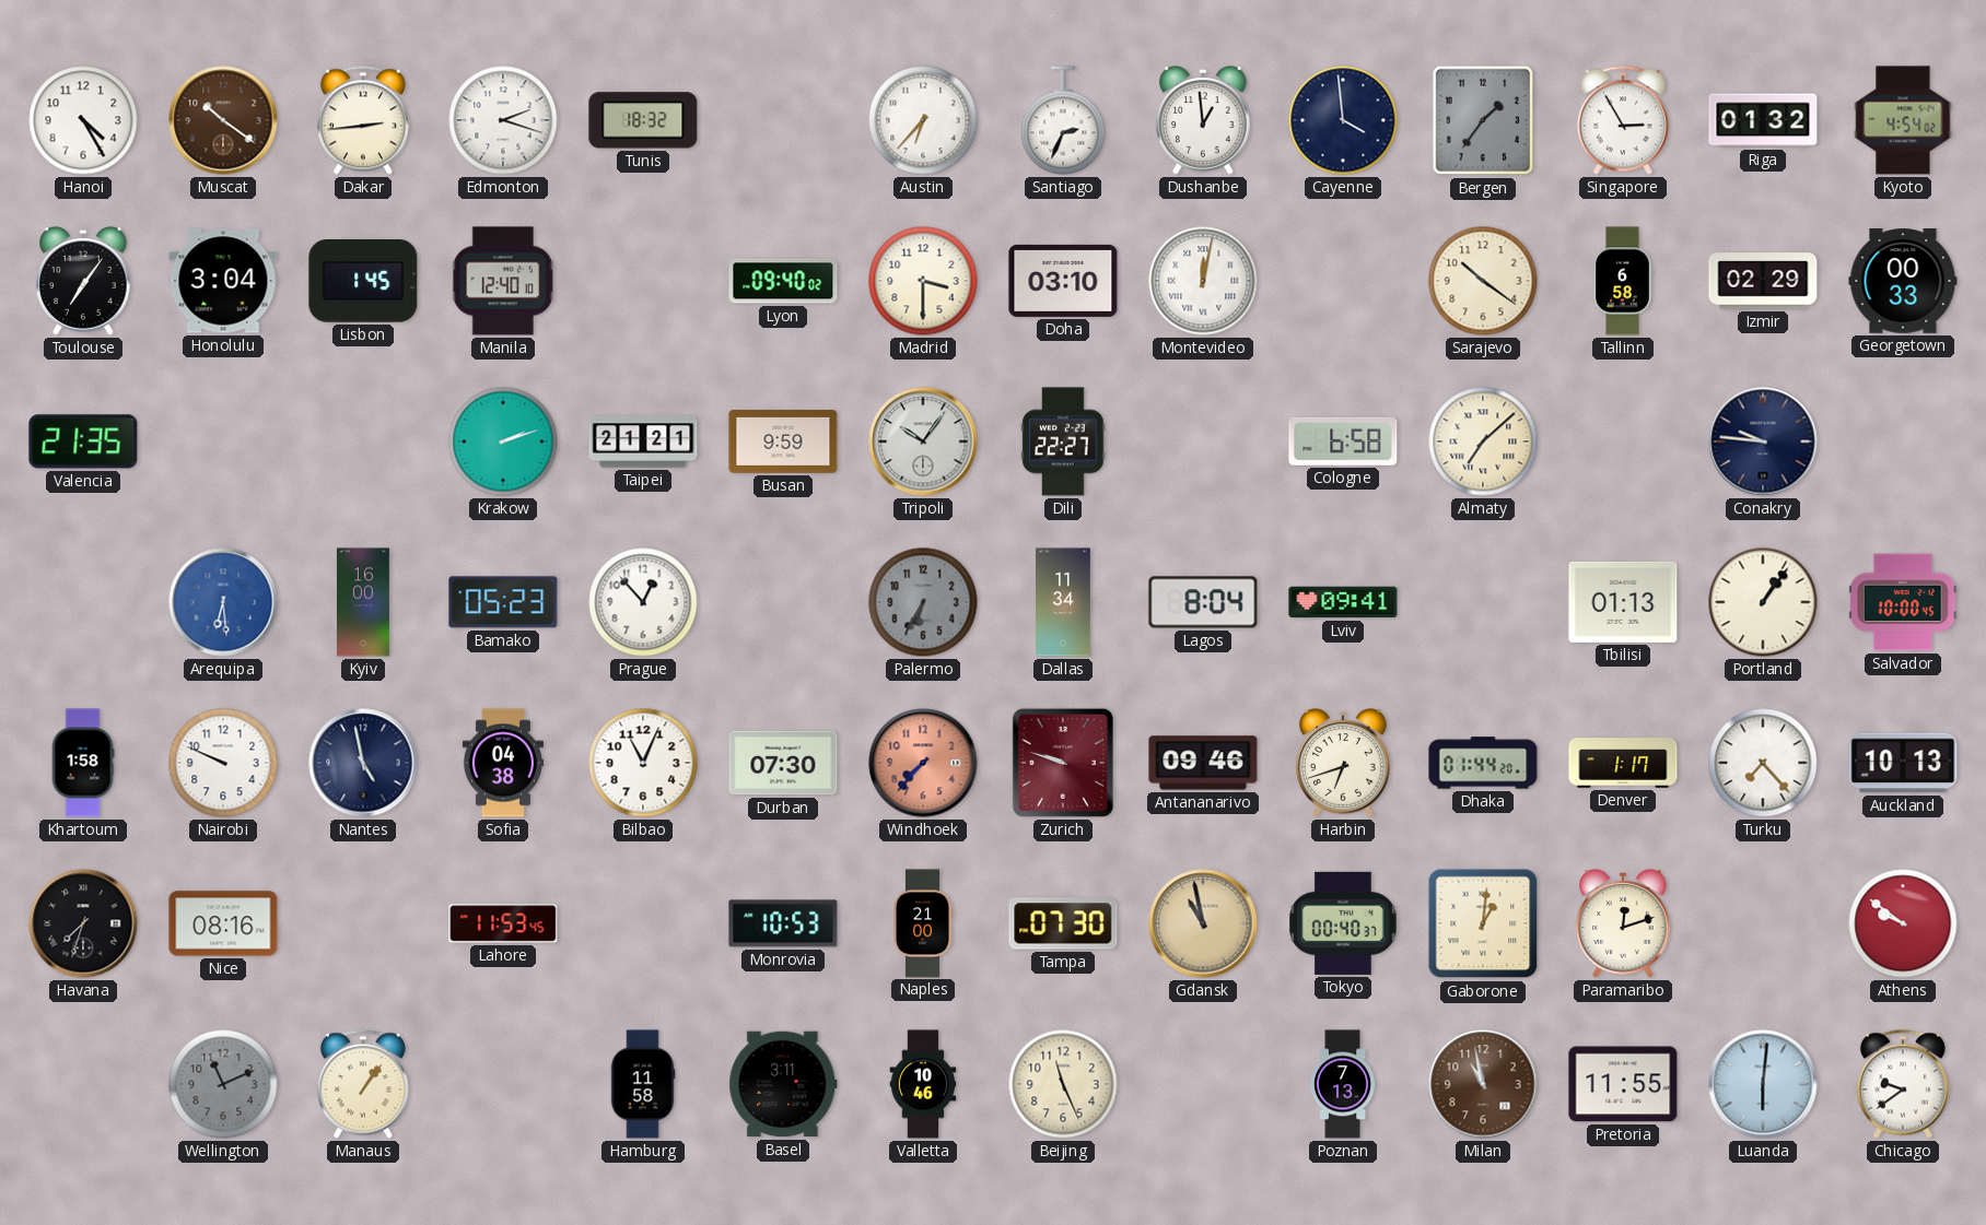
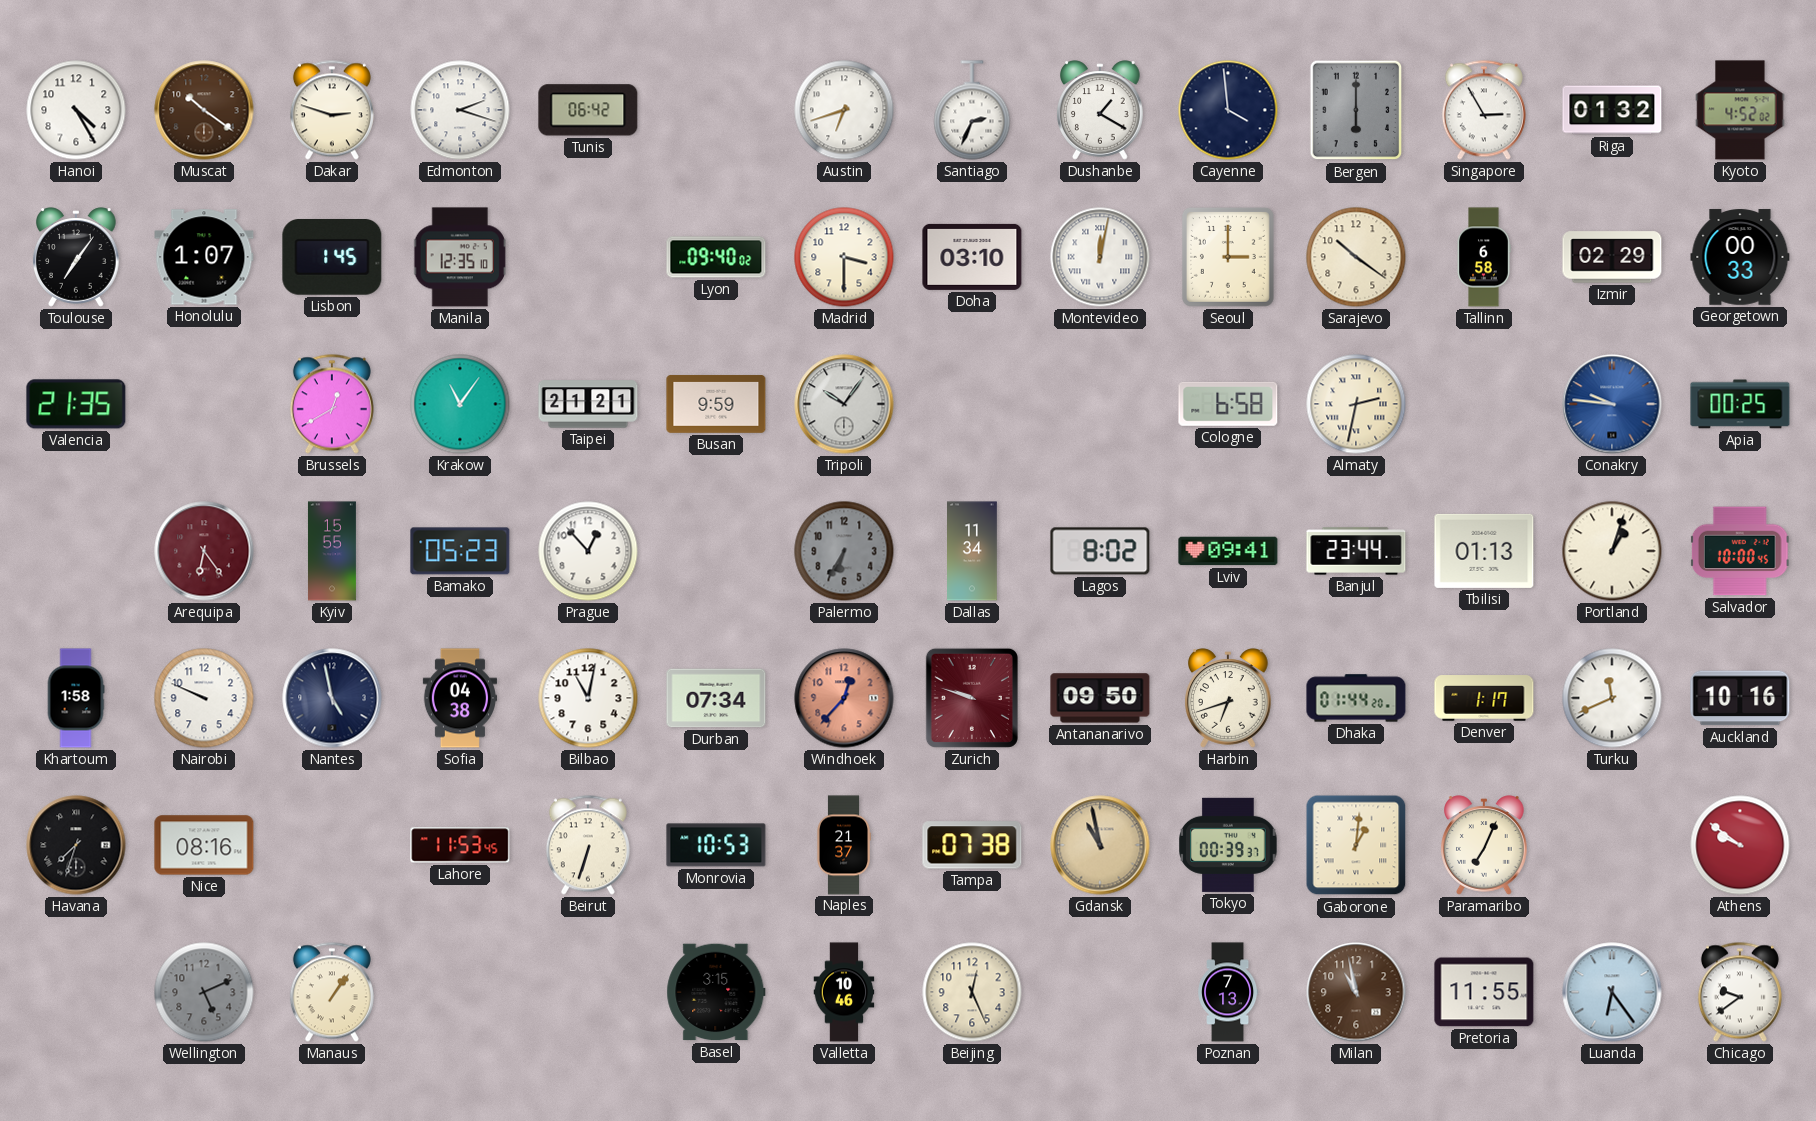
Dakar: 2:44 -> 2:48 (332, 110)
Tunis: 18:32 -> 06:42 (588, 110)
Austin: 6:37 -> 6:42 (844, 110)
Dushanbe: 12:59 -> 1:20 (1101, 110)
Bergen: 1:36 -> 6:00 (1356, 110)
Kyoto: 4:54 -> 4:52 (1740, 110)
Honolulu: 3:04 -> 1:07 (204, 257)
Manila: 12:40 -> 12:35 (460, 257)
Seoul: none -> 3:00 (1228, 257)
Brussels: none -> 12:40 (332, 404)
Krakow: 2:12 -> 11:06 (460, 404)
Dili: 22:27 -> none (1063, 441)
Almaty: 7:08 -> 2:32 (1356, 404)
Conakry dial: navy -> blue (1612, 404)
Apia: none -> 00:25 (1740, 404)
Arequipa: 6:29 -> 6:24 (204, 551)
Arequipa dial: blue -> burgundy (204, 551)
Kyiv: 16:00 -> 15:55 (332, 551)
Lagos: 8:04 -> 8:02 (1100, 551)
Banjul: none -> 23:44 (1356, 551)
Portland: 1:06 -> 1:03 (1612, 551)
Bilbao: 11:04 -> 11:02 (588, 698)
Durban: 07:30 -> 07:34 (716, 698)
Windhoek: 7:37 -> 12:37 (844, 698)
Antananarivo: 09:46 -> 09:50 (1100, 698)
Turku: 7:23 -> 11:41 (1612, 698)
Auckland: 10:13 -> 10:16 (1740, 698)
Beirut: none -> 6:33 (588, 845)
Naples: 21:00 -> 21:37 (843, 845)
Tampa: 07:30 -> 07:38 (972, 845)
Tokyo: 00:40 -> 00:39 (1228, 845)
Paramaribo: 12:12 -> 7:04 (1485, 845)
Wellington: 11:11 -> 5:11 (204, 992)
Hamburg: 11:58 -> none (643, 1084)
Basel: 3:11 -> 3:15 (716, 992)
Beijing: 11:26 -> 12:26 (972, 992)
Luanda: 6:01 -> 6:24 (1612, 992)
